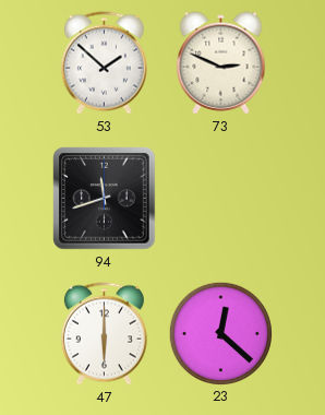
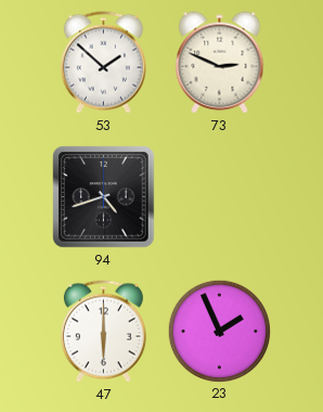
94: 11:42 -> 4:42 (104, 197)
23: 12:22 -> 1:56 (219, 331)
